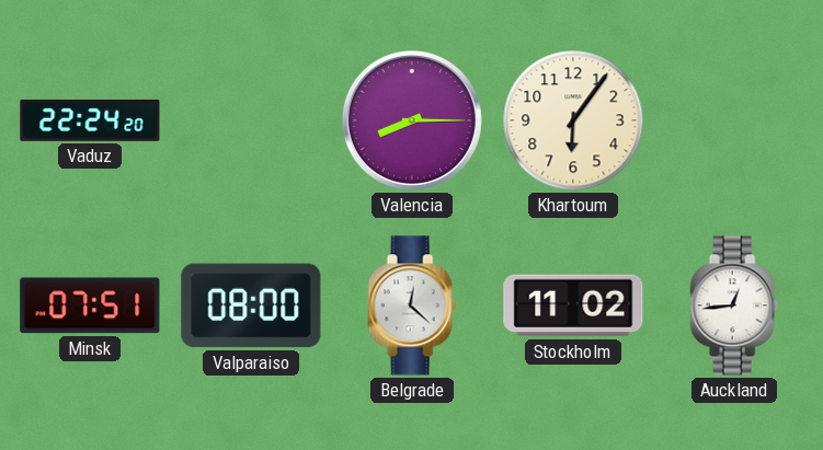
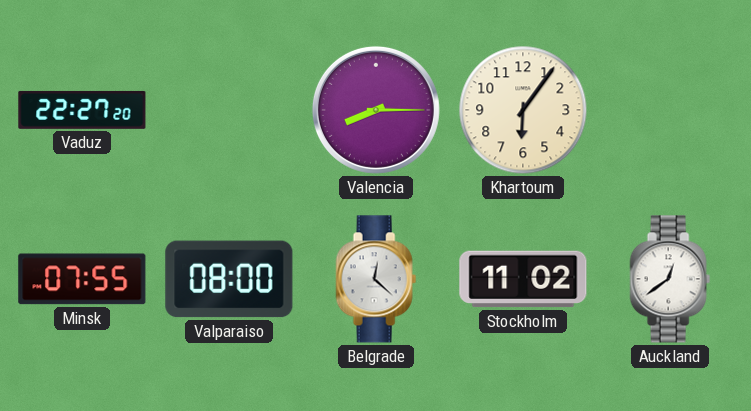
Vaduz: 22:24 -> 22:27 (82, 110)
Minsk: 07:51 -> 07:55 (82, 279)
Auckland: 12:44 -> 12:39 (670, 279)
